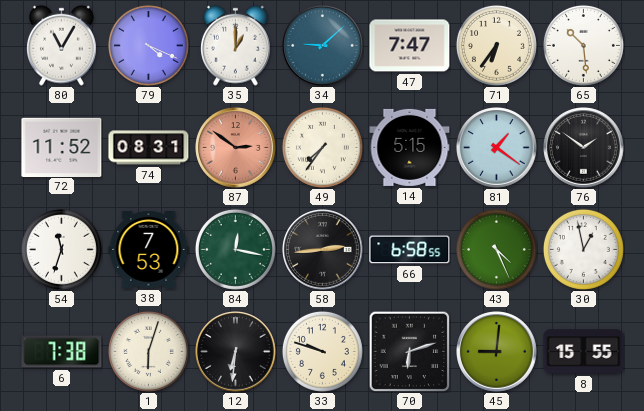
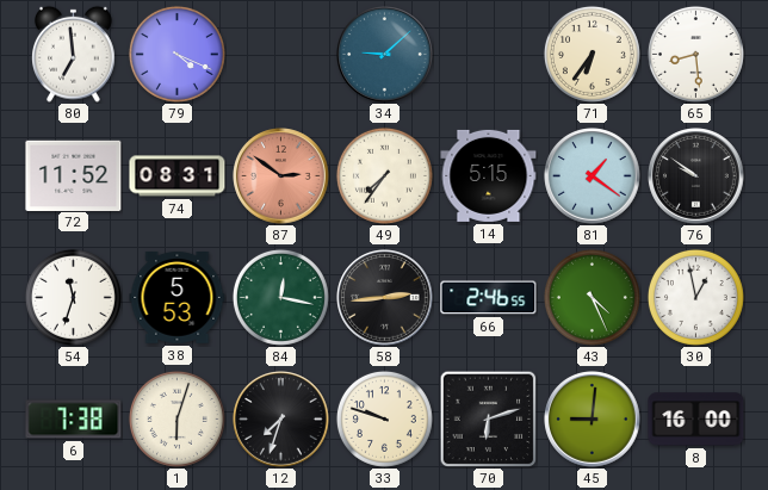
80: 11:05 -> 6:59 (74, 54)
35: 1:00 -> none (236, 45)
47: 7:47 -> none (410, 46)
65: 10:29 -> 8:29 (695, 54)
76: 1:51 -> 9:51 (696, 176)
38: 7:53 -> 5:53 (178, 297)
66: 6:58 -> 2:46 (489, 298)
12: 6:31 -> 7:33 (281, 420)
8: 15:55 -> 16:00 (696, 420)
